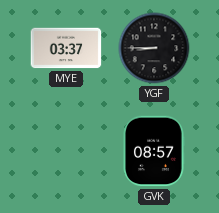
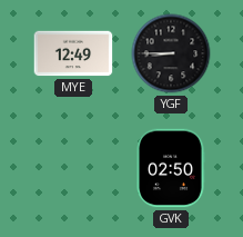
MYE: 03:37 -> 12:49 (73, 53)
GVK: 08:57 -> 02:50 (171, 168)
